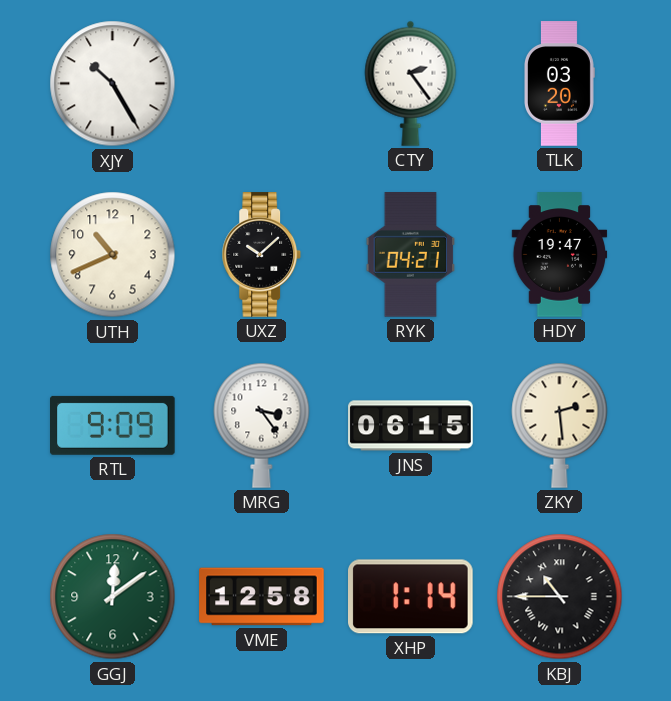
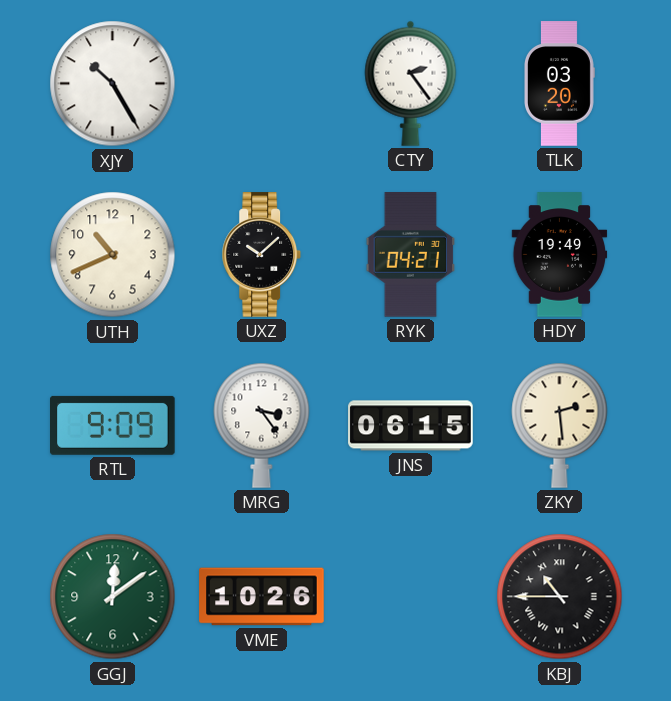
HDY: 19:47 -> 19:49 (560, 255)
VME: 12:58 -> 10:26 (262, 597)
XHP: 1:14 -> none (411, 597)
